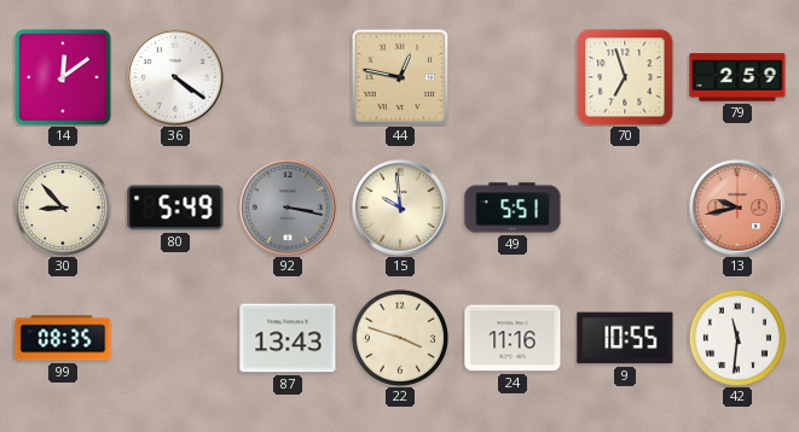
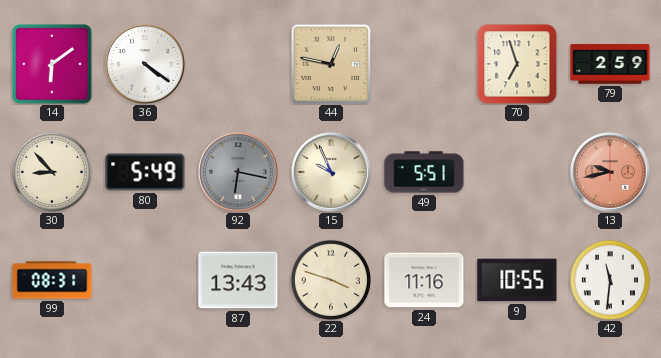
14: 12:09 -> 6:09 (52, 64)
92: 3:17 -> 6:17 (238, 172)
15: 9:59 -> 9:56 (331, 172)
99: 08:35 -> 08:31 (52, 280)
